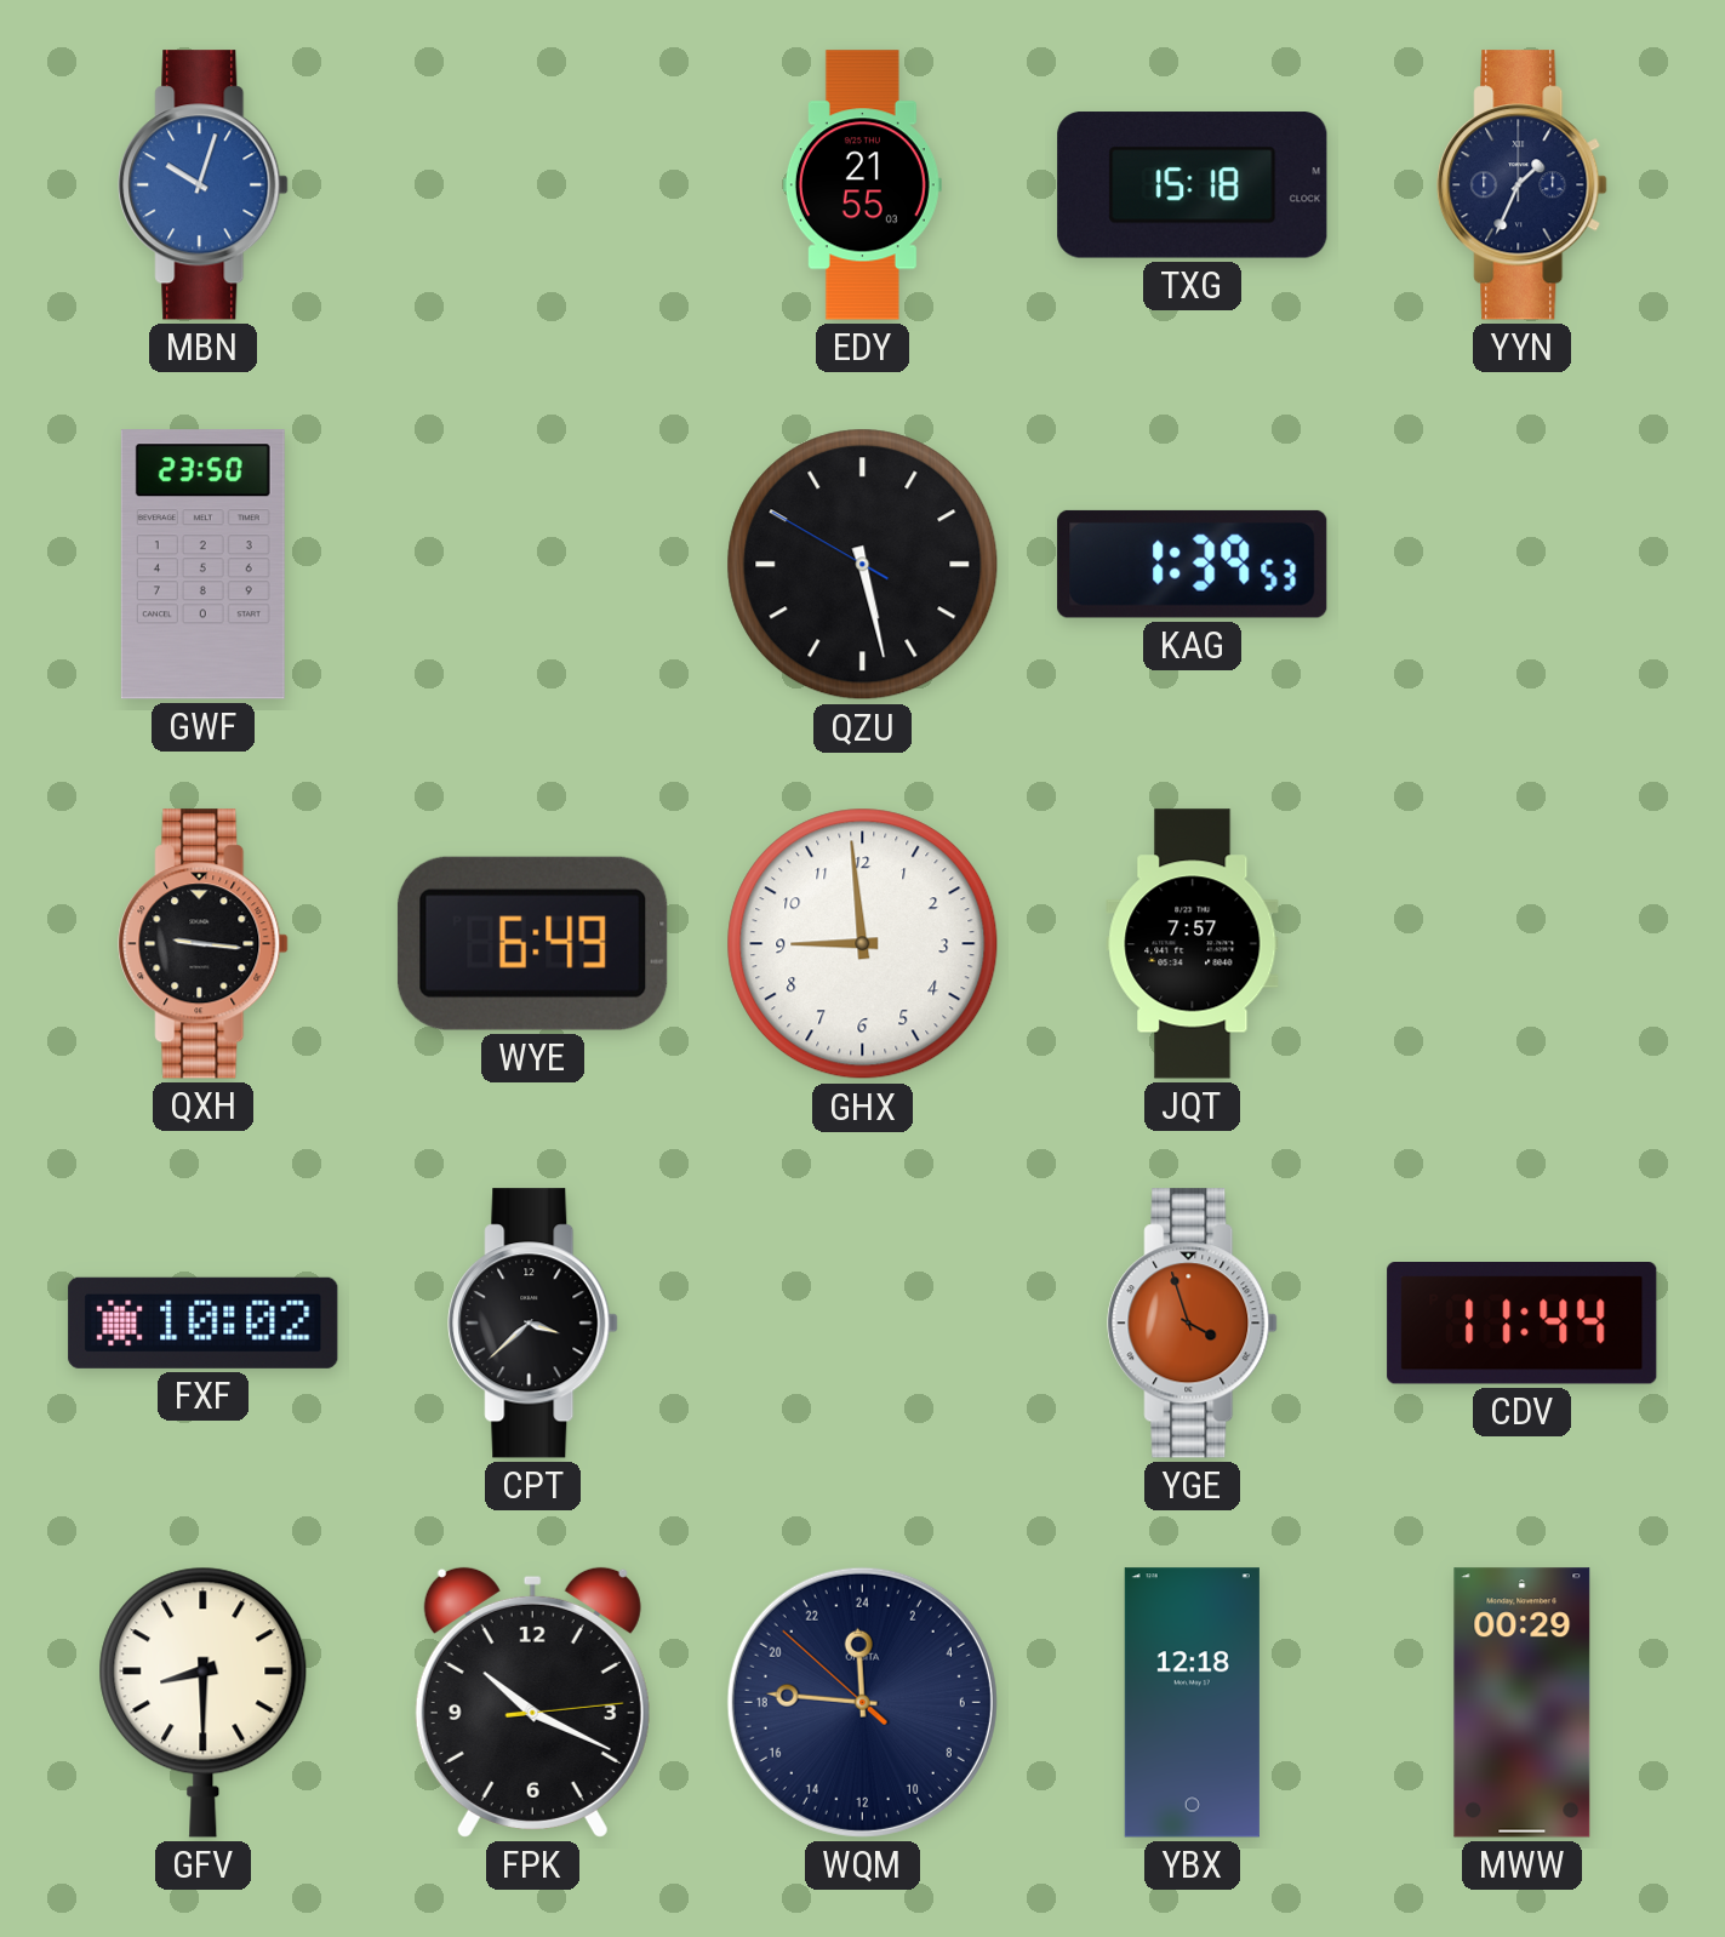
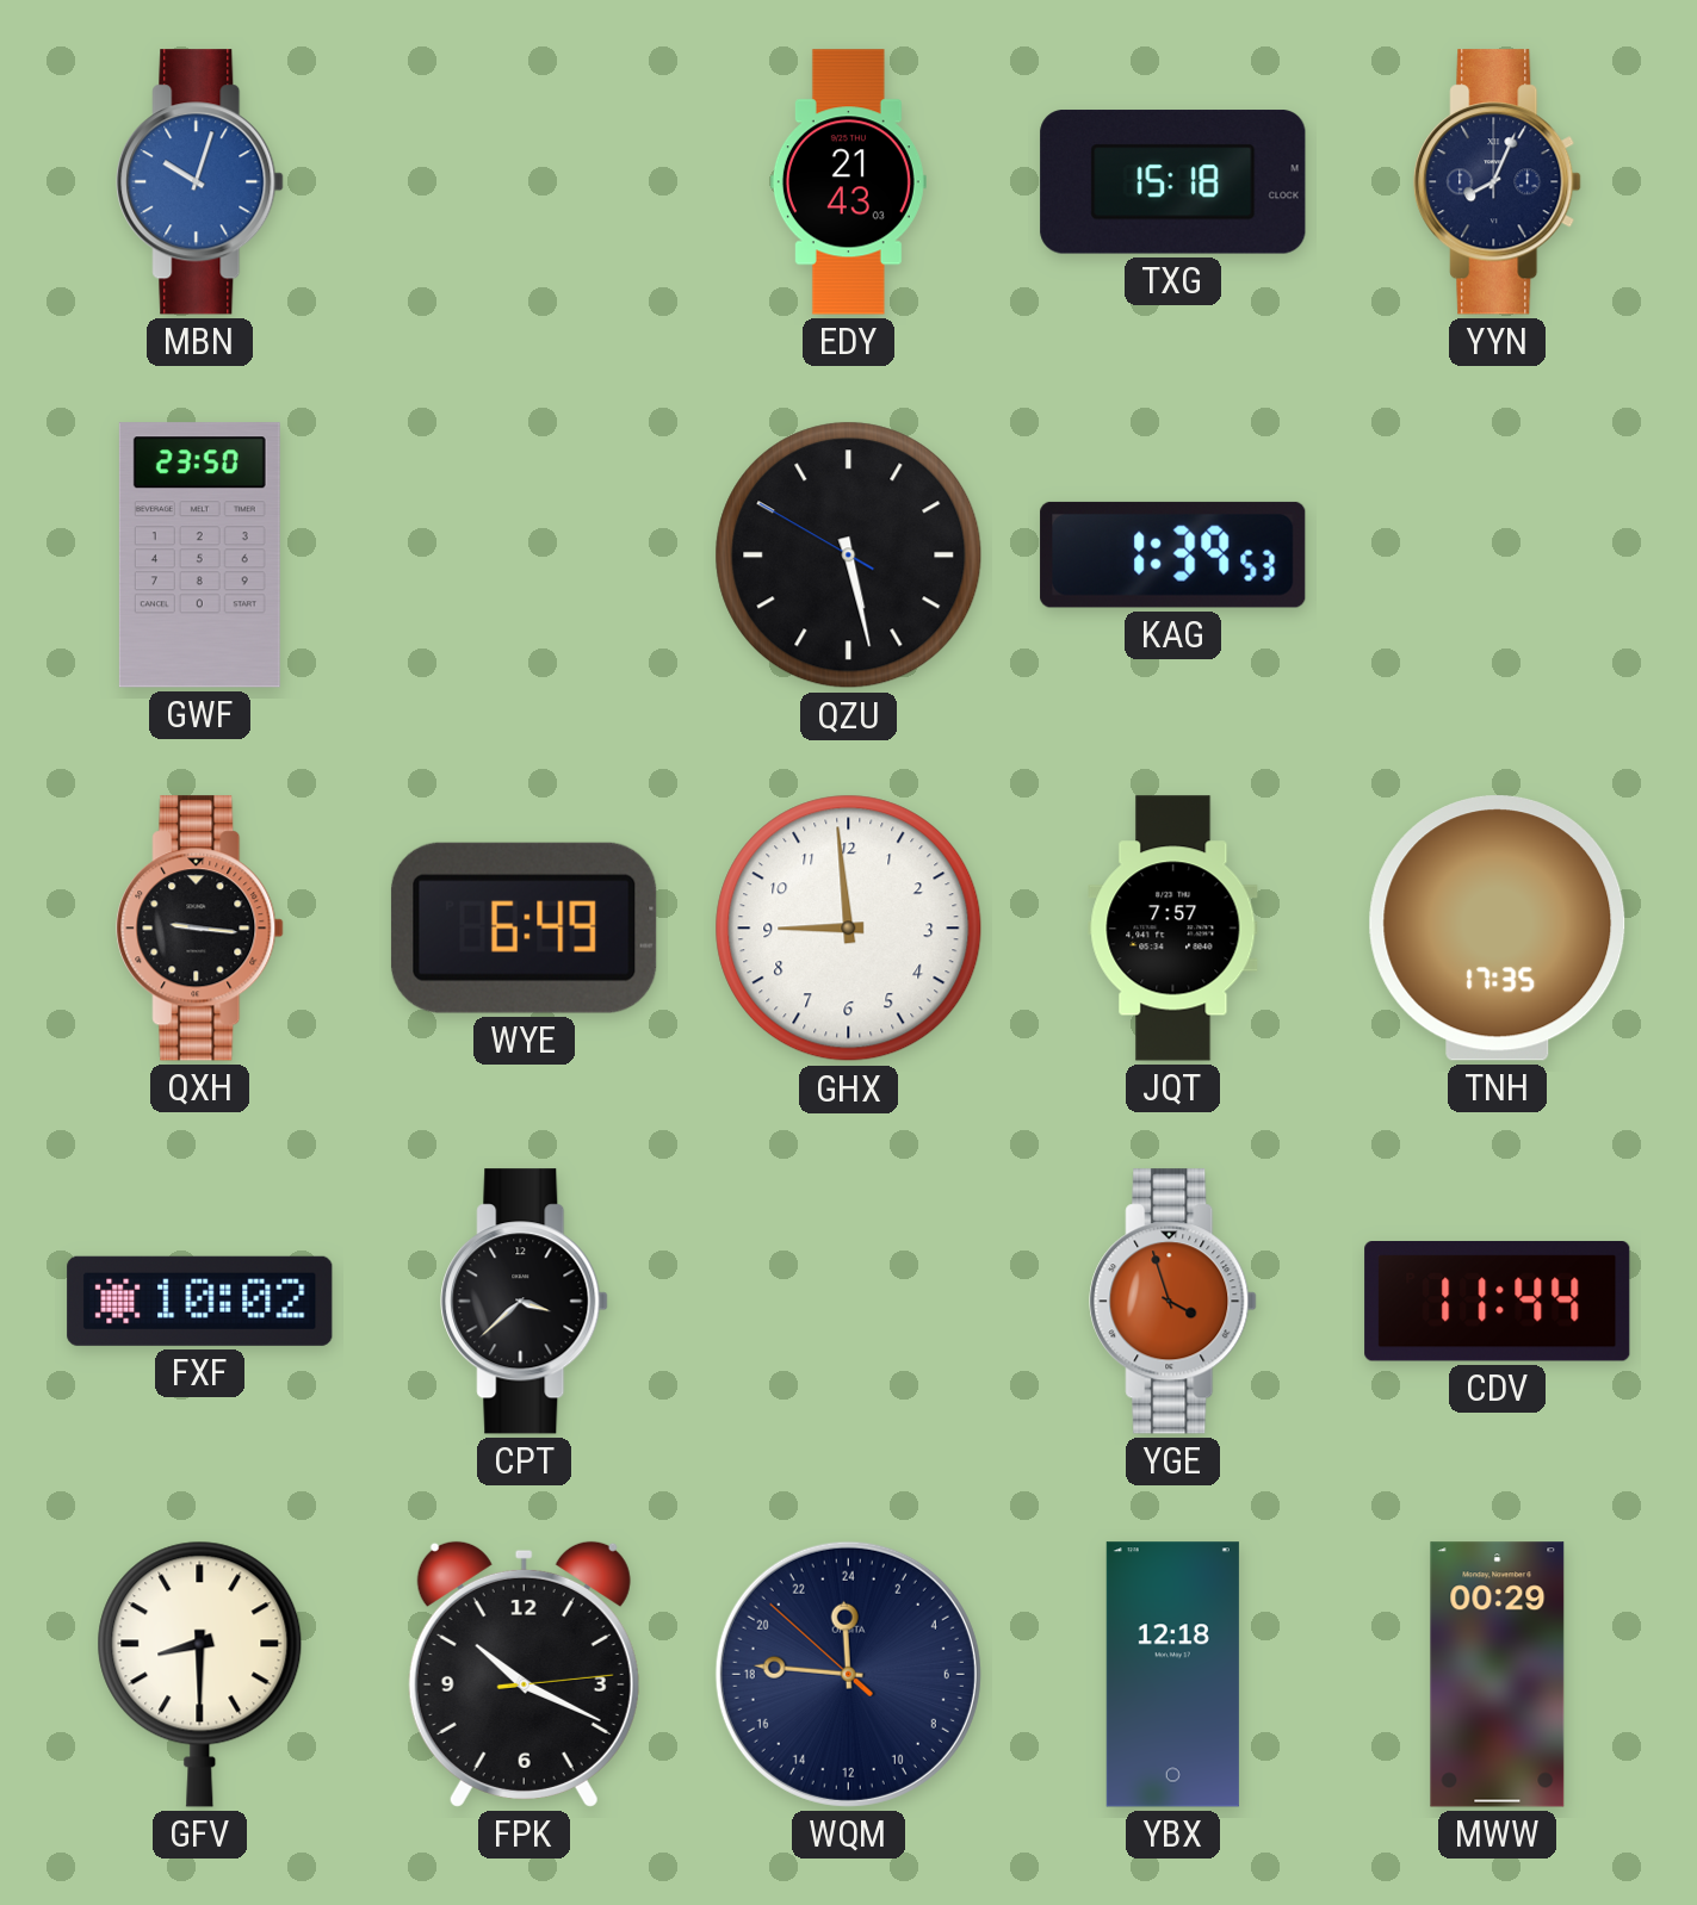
EDY: 21:55 -> 21:43 (848, 182)
YYN: 1:34 -> 8:04 (1498, 182)
TNH: none -> 17:35 (1498, 929)
